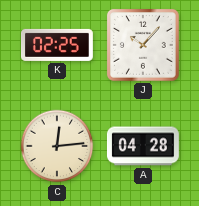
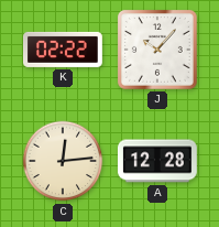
K: 02:25 -> 02:22 (63, 50)
A: 04:28 -> 12:28 (157, 161)
